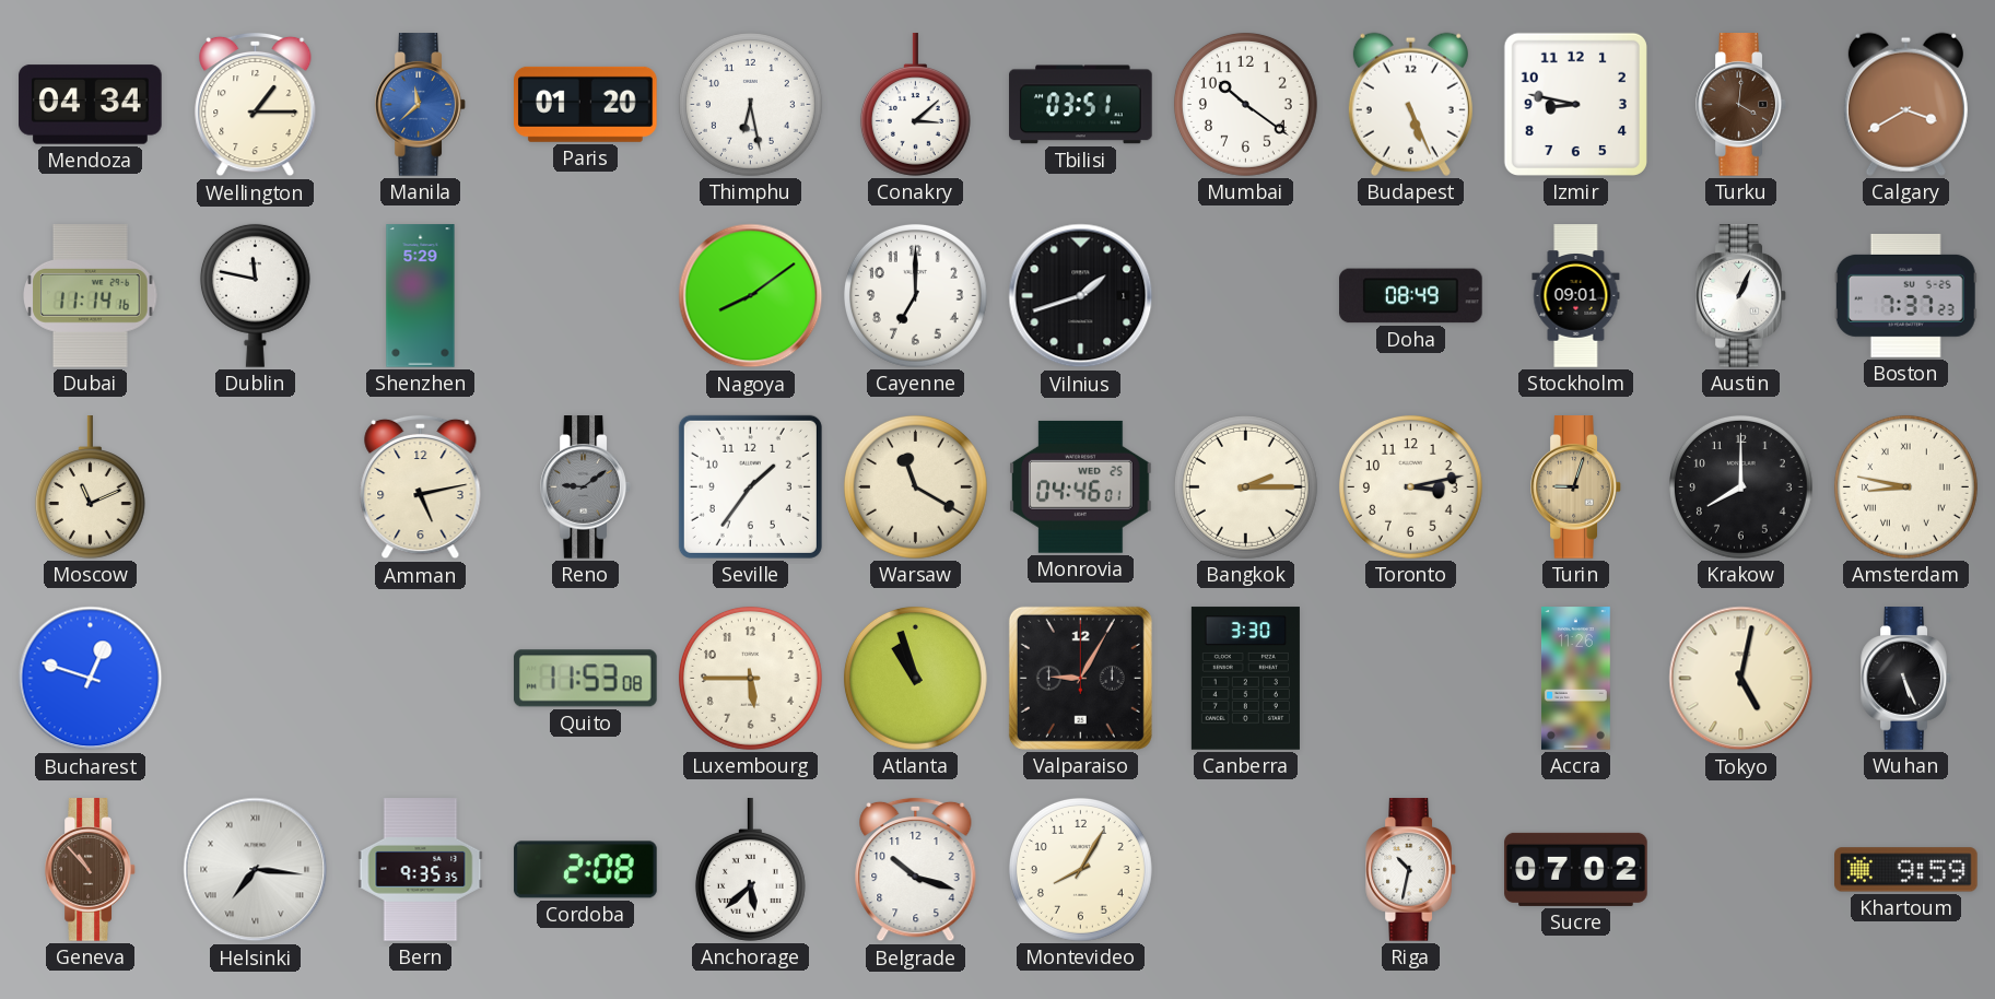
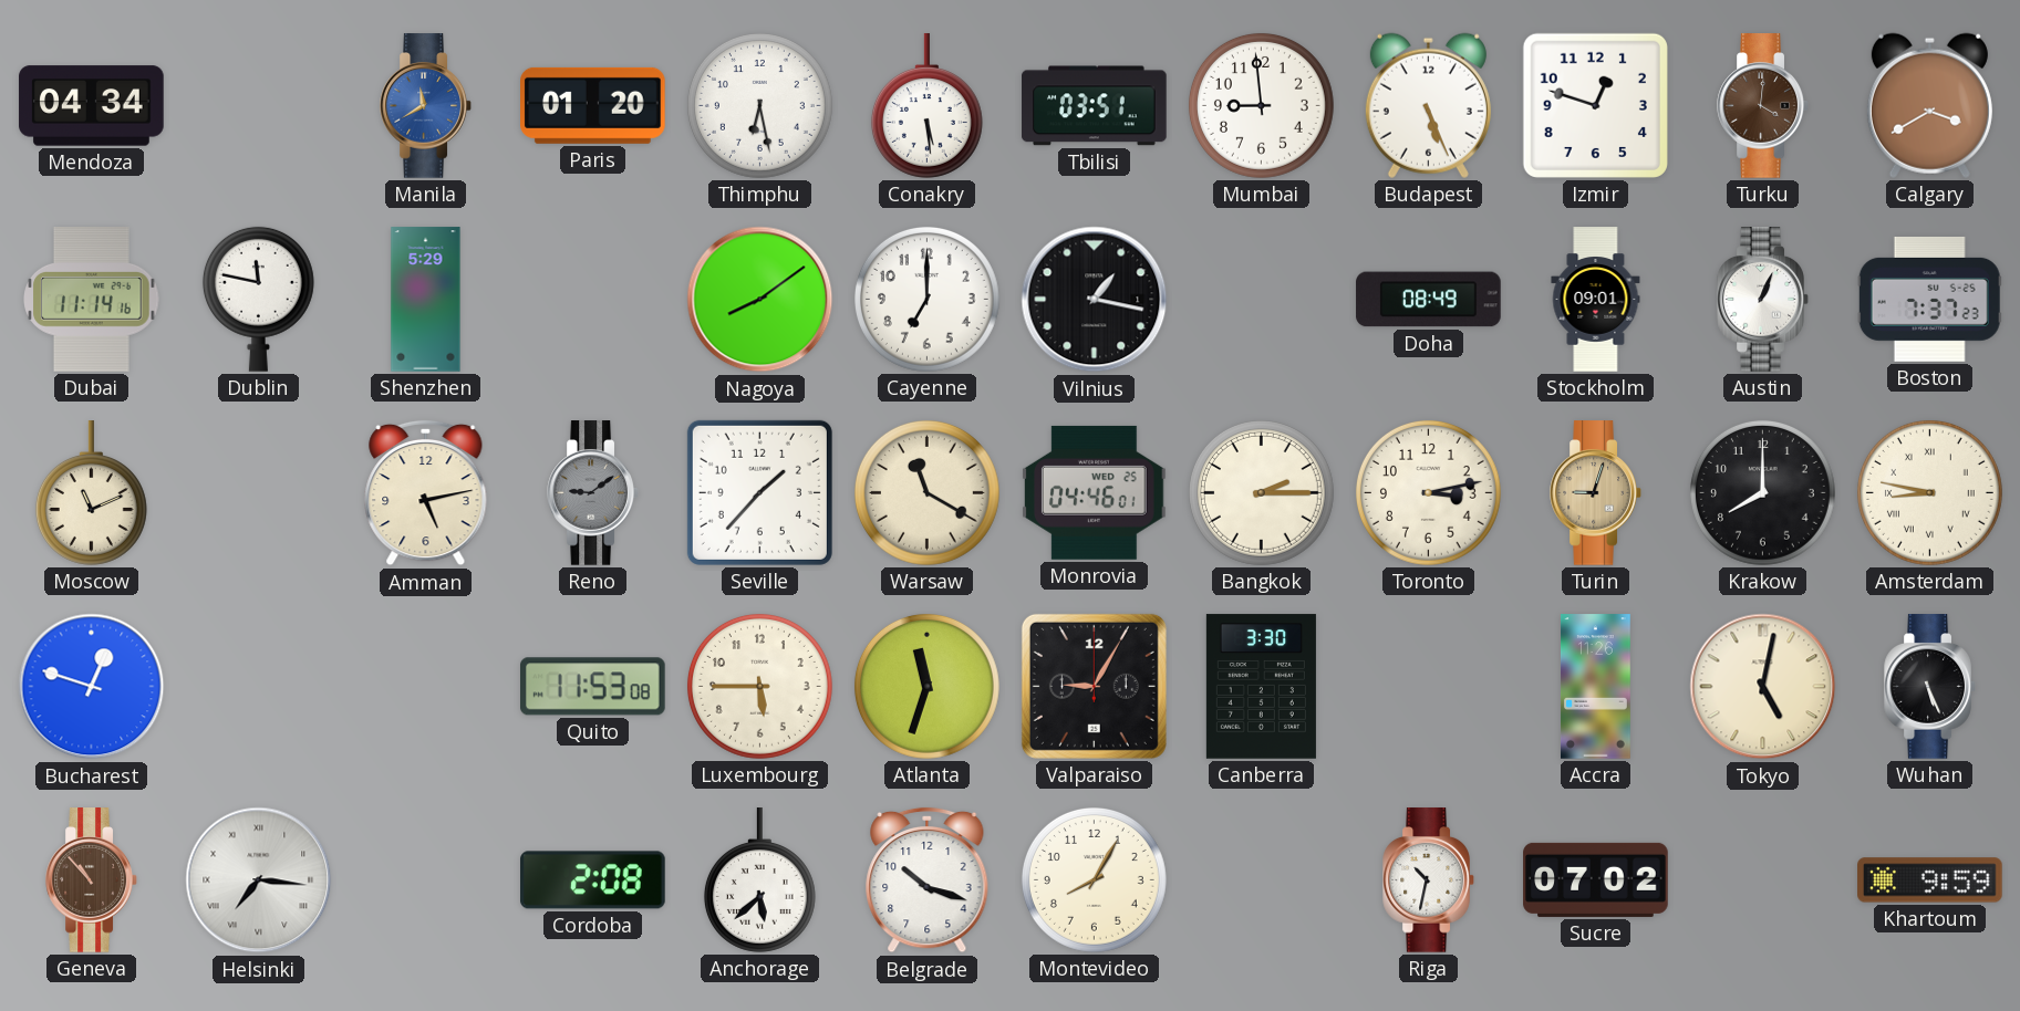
Wellington: 1:15 -> none (256, 105)
Manila: 11:38 -> 11:40 (426, 106)
Conakry: 3:08 -> 5:29 (926, 106)
Mumbai: 10:21 -> 8:59 (1261, 105)
Izmir: 8:47 -> 12:48 (1595, 105)
Vilnius: 1:42 -> 1:17 (1095, 300)
Seville: 1:36 -> 1:37 (759, 492)
Atlanta: 10:57 -> 11:33 (926, 686)
Bern: 9:35 -> none (421, 870)
